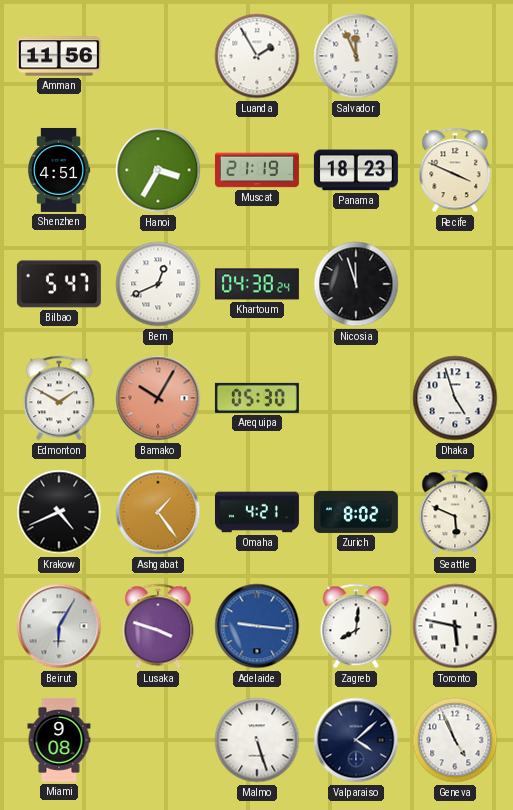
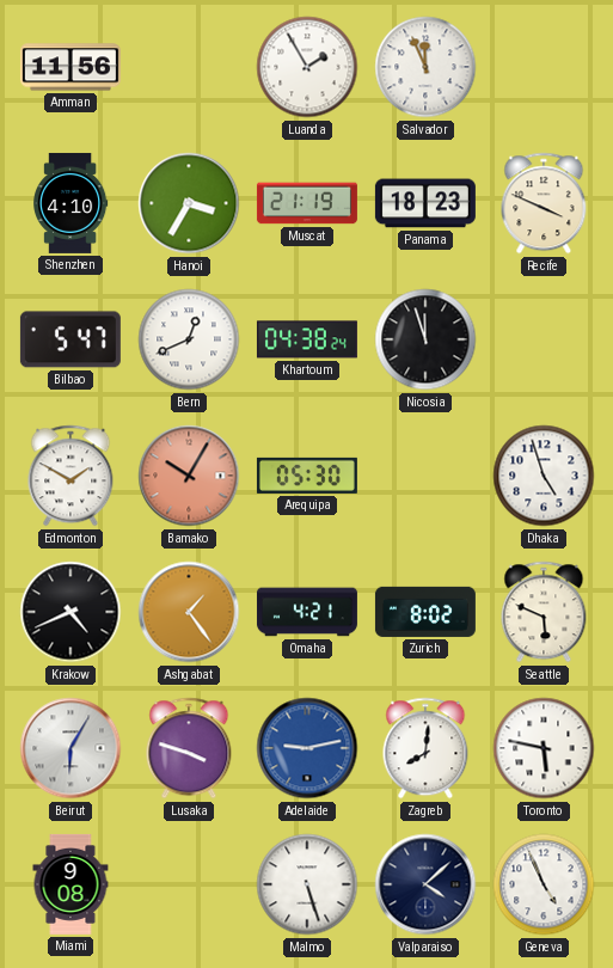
Shenzhen: 4:51 -> 4:10 (72, 203)
Adelaide: 9:16 -> 9:13 (307, 748)
